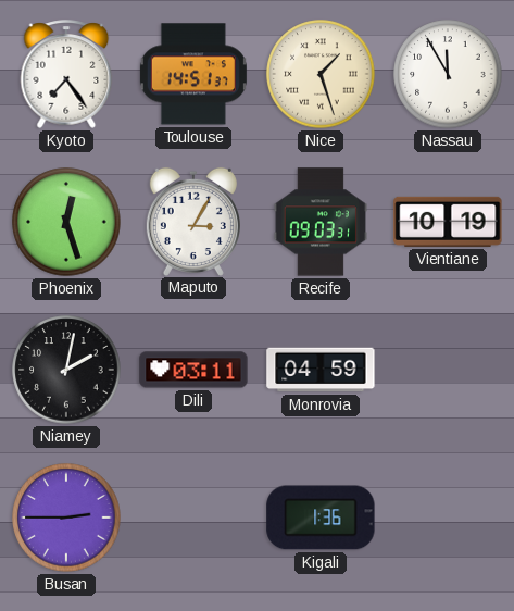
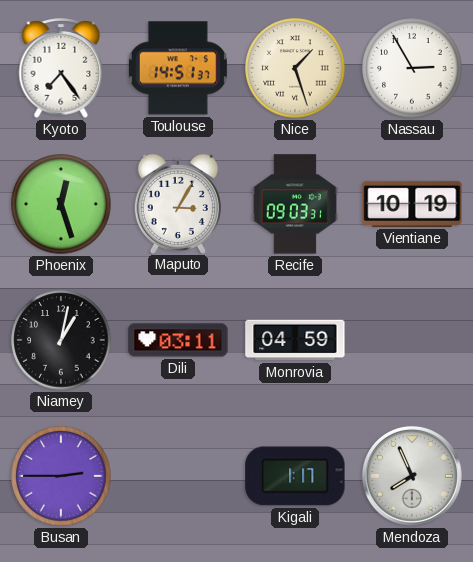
Nassau: 11:55 -> 2:55 (412, 68)
Niamey: 2:02 -> 1:02 (61, 340)
Kigali: 1:36 -> 1:17 (295, 476)
Mendoza: none -> 7:56 (412, 476)
